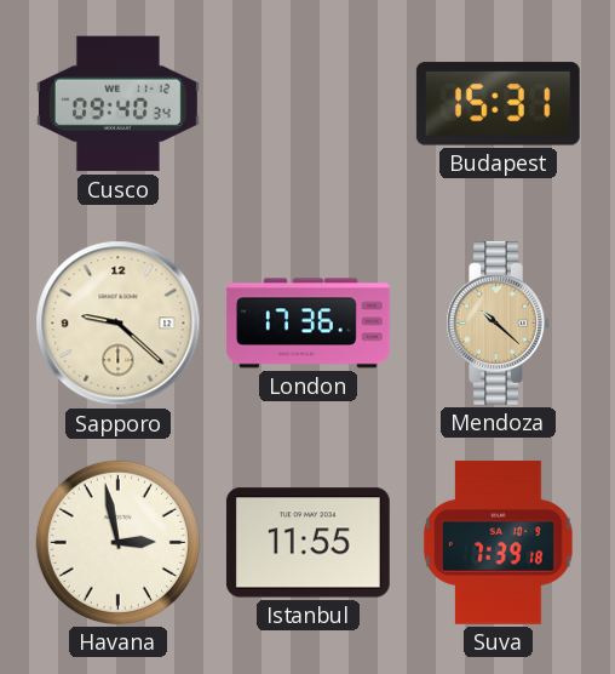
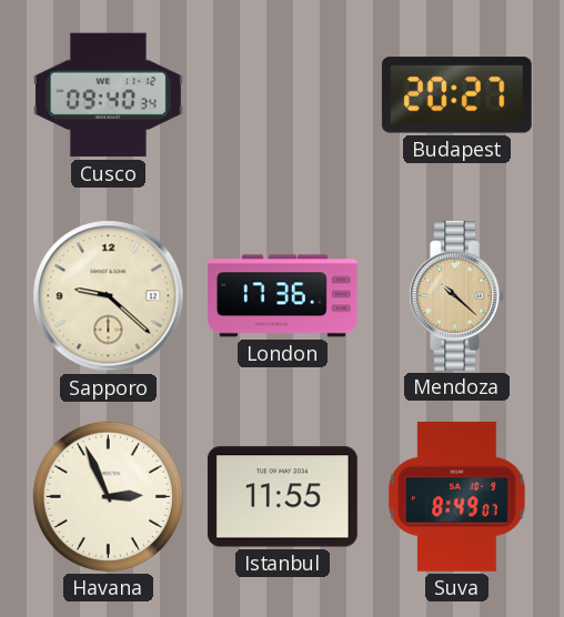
Budapest: 15:31 -> 20:27 (456, 95)
Havana: 2:58 -> 2:56 (108, 496)
Suva: 7:39 -> 8:49 (457, 496)
